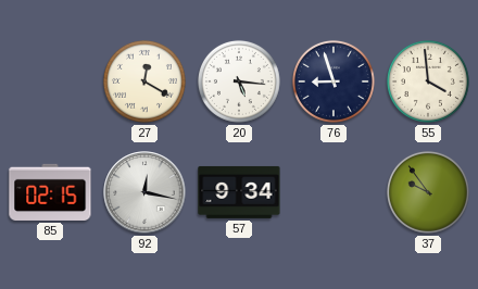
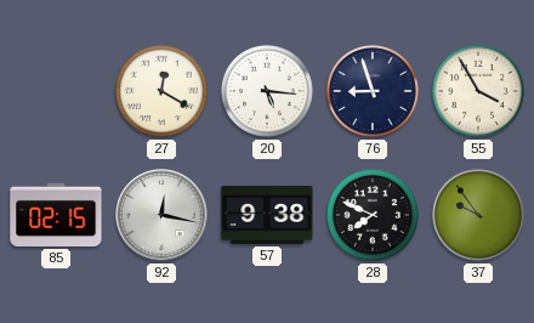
55: 3:59 -> 3:55 (478, 91)
57: 9:34 -> 9:38 (267, 215)
28: none -> 7:49 (373, 215)
